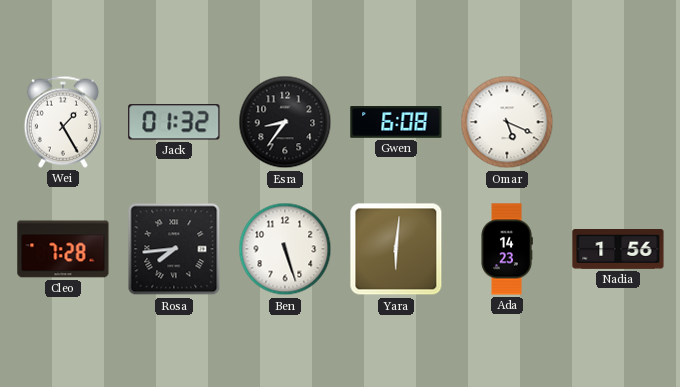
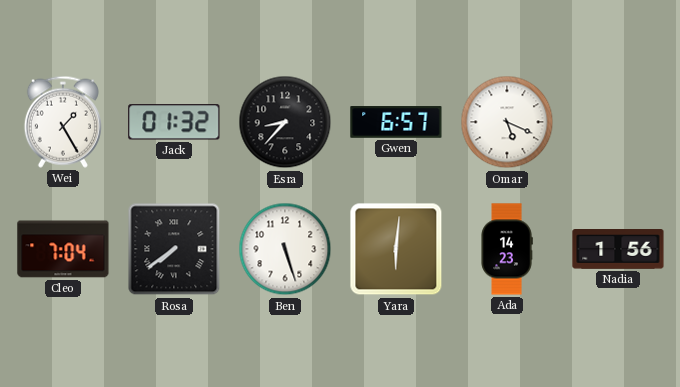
Esra: 8:36 -> 8:37 (285, 122)
Gwen: 6:08 -> 6:57 (396, 122)
Cleo: 7:28 -> 7:04 (63, 249)
Rosa: 7:44 -> 7:39 (174, 249)
